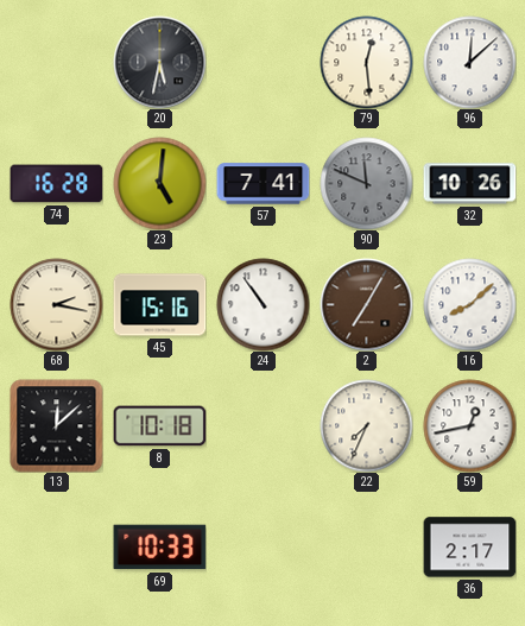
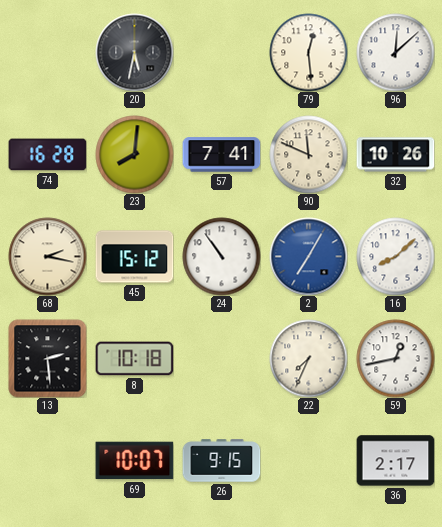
23: 5:01 -> 8:01 (134, 154)
90 dial: grey -> cream (308, 154)
45: 15:16 -> 15:12 (134, 257)
2 dial: brown -> blue (308, 256)
13: 12:08 -> 2:29 (47, 358)
69: 10:33 -> 10:07 (134, 461)
26: none -> 9:15 (221, 461)
